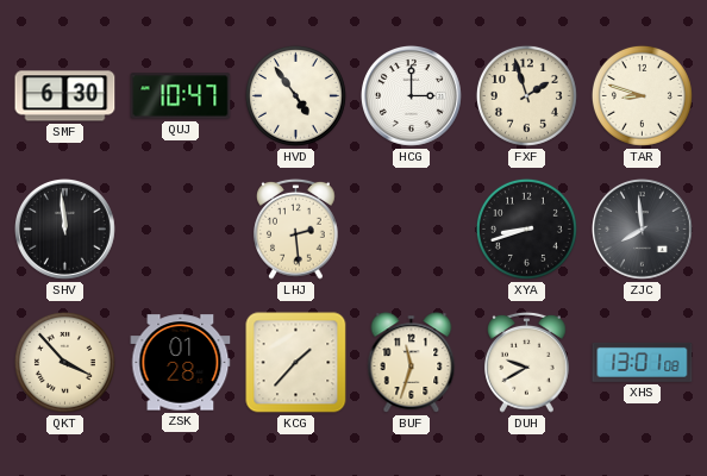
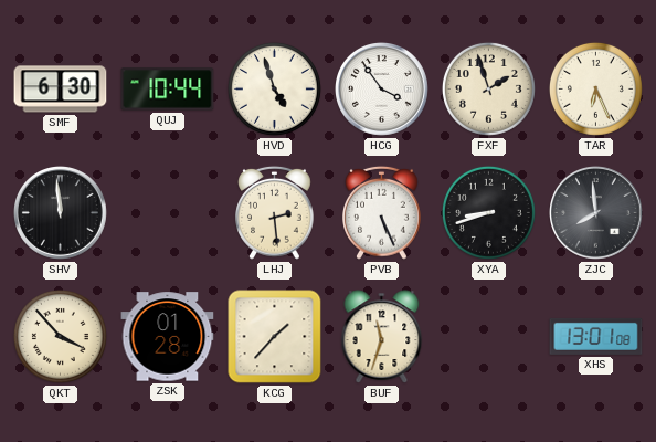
QUJ: 10:47 -> 10:44 (168, 90)
HVD: 4:54 -> 4:57 (274, 88)
HCG: 3:00 -> 3:54 (382, 90)
TAR: 8:48 -> 6:26 (595, 88)
PVB: none -> 5:26 (382, 212)
DUH: 9:40 -> none (527, 362)
